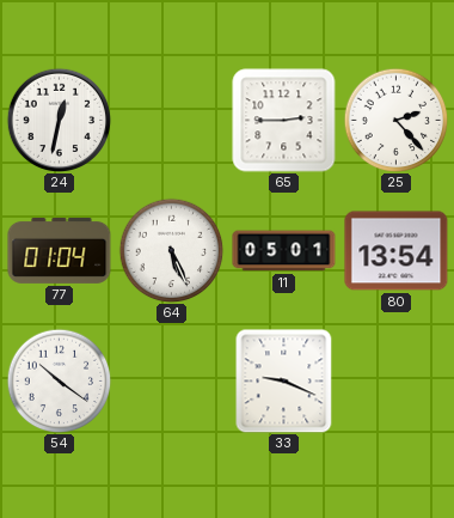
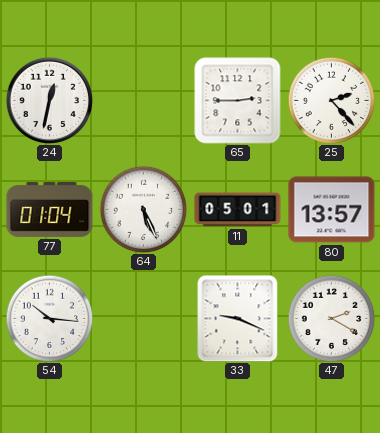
80: 13:54 -> 13:57 (332, 210)
54: 10:21 -> 10:16 (49, 318)
47: none -> 2:20 (331, 318)
